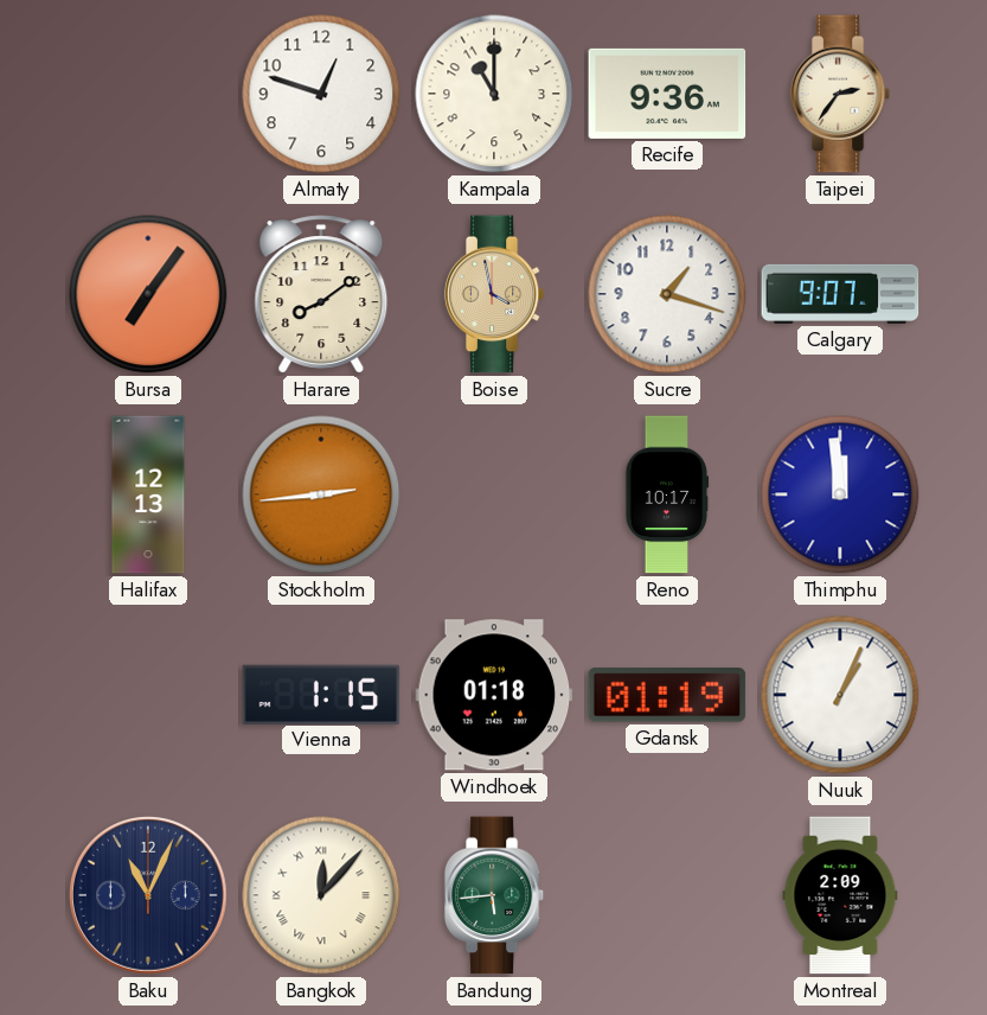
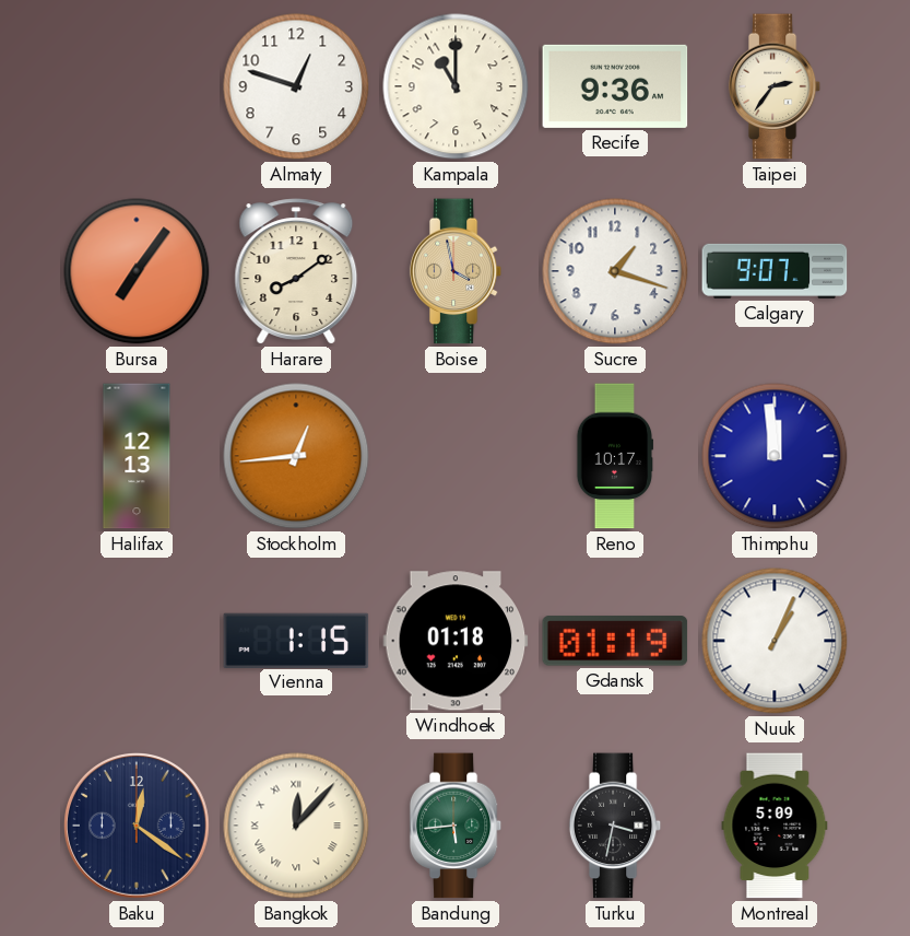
Stockholm: 2:44 -> 12:44 (296, 456)
Baku: 11:04 -> 12:21 (138, 827)
Turku: none -> 3:32 (615, 826)
Montreal: 2:09 -> 5:09 (775, 826)
